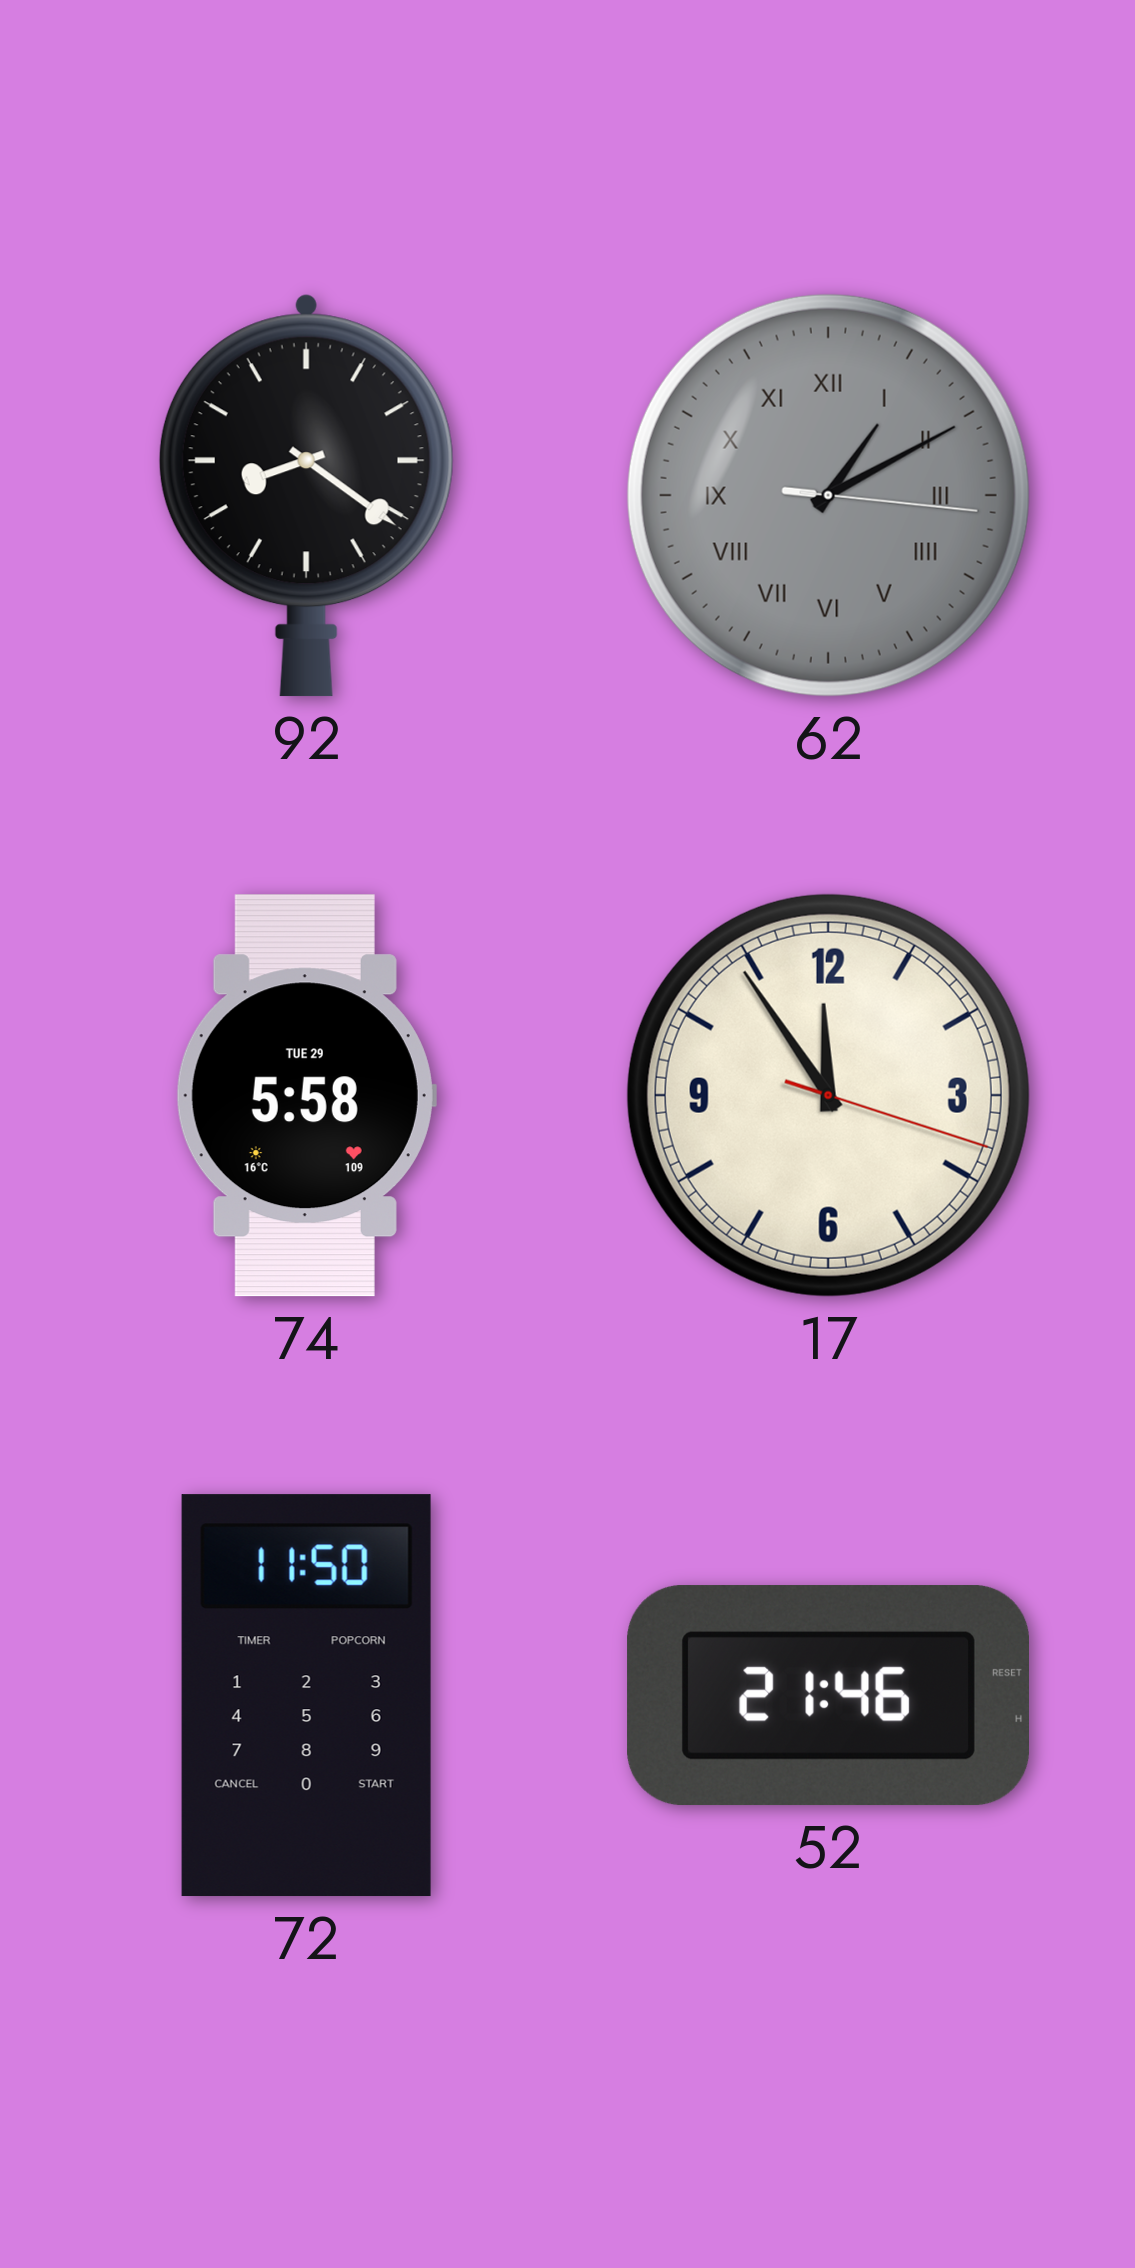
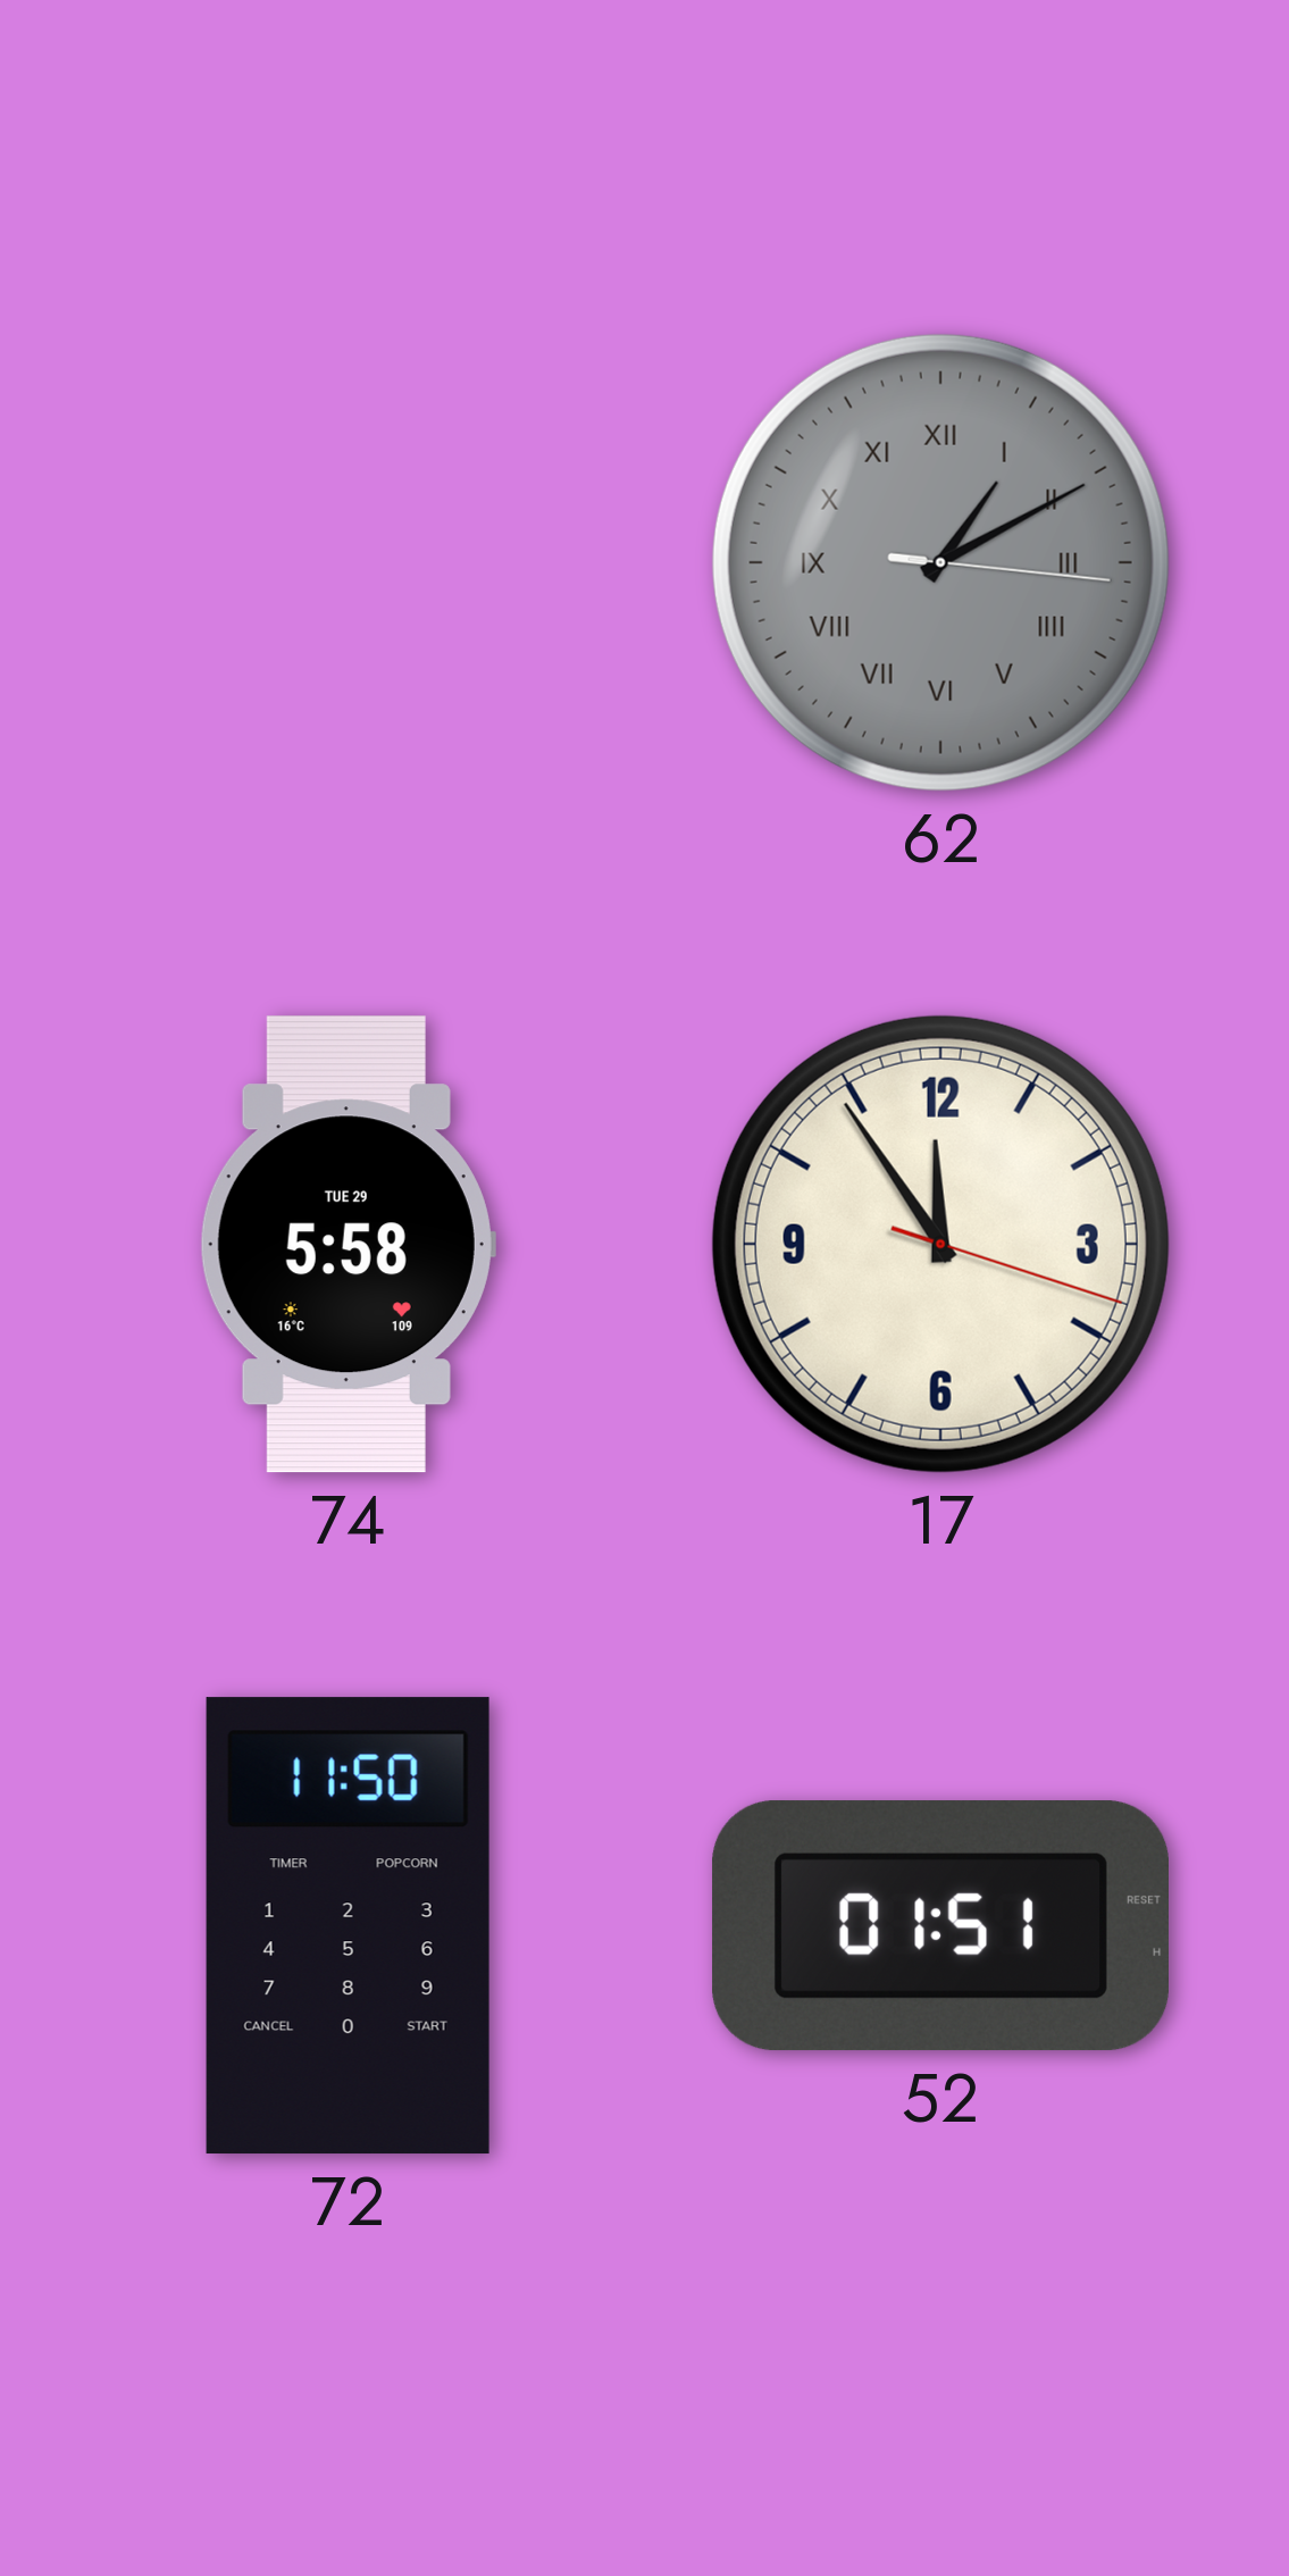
92: 8:21 -> none (306, 495)
52: 21:46 -> 01:51 (940, 1926)
